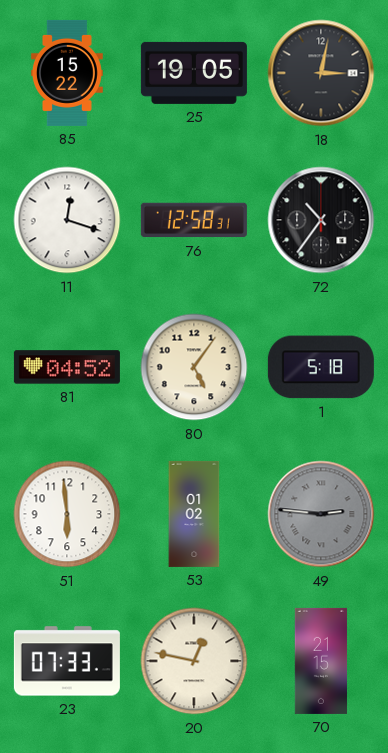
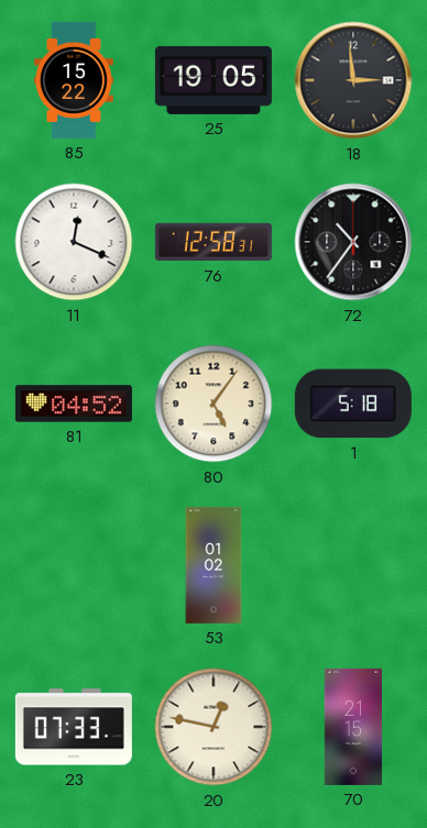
18: 3:02 -> 2:59 (353, 80)
11: 12:18 -> 12:19 (74, 242)
51: 5:59 -> none (67, 514)
49: 2:46 -> none (321, 514)
